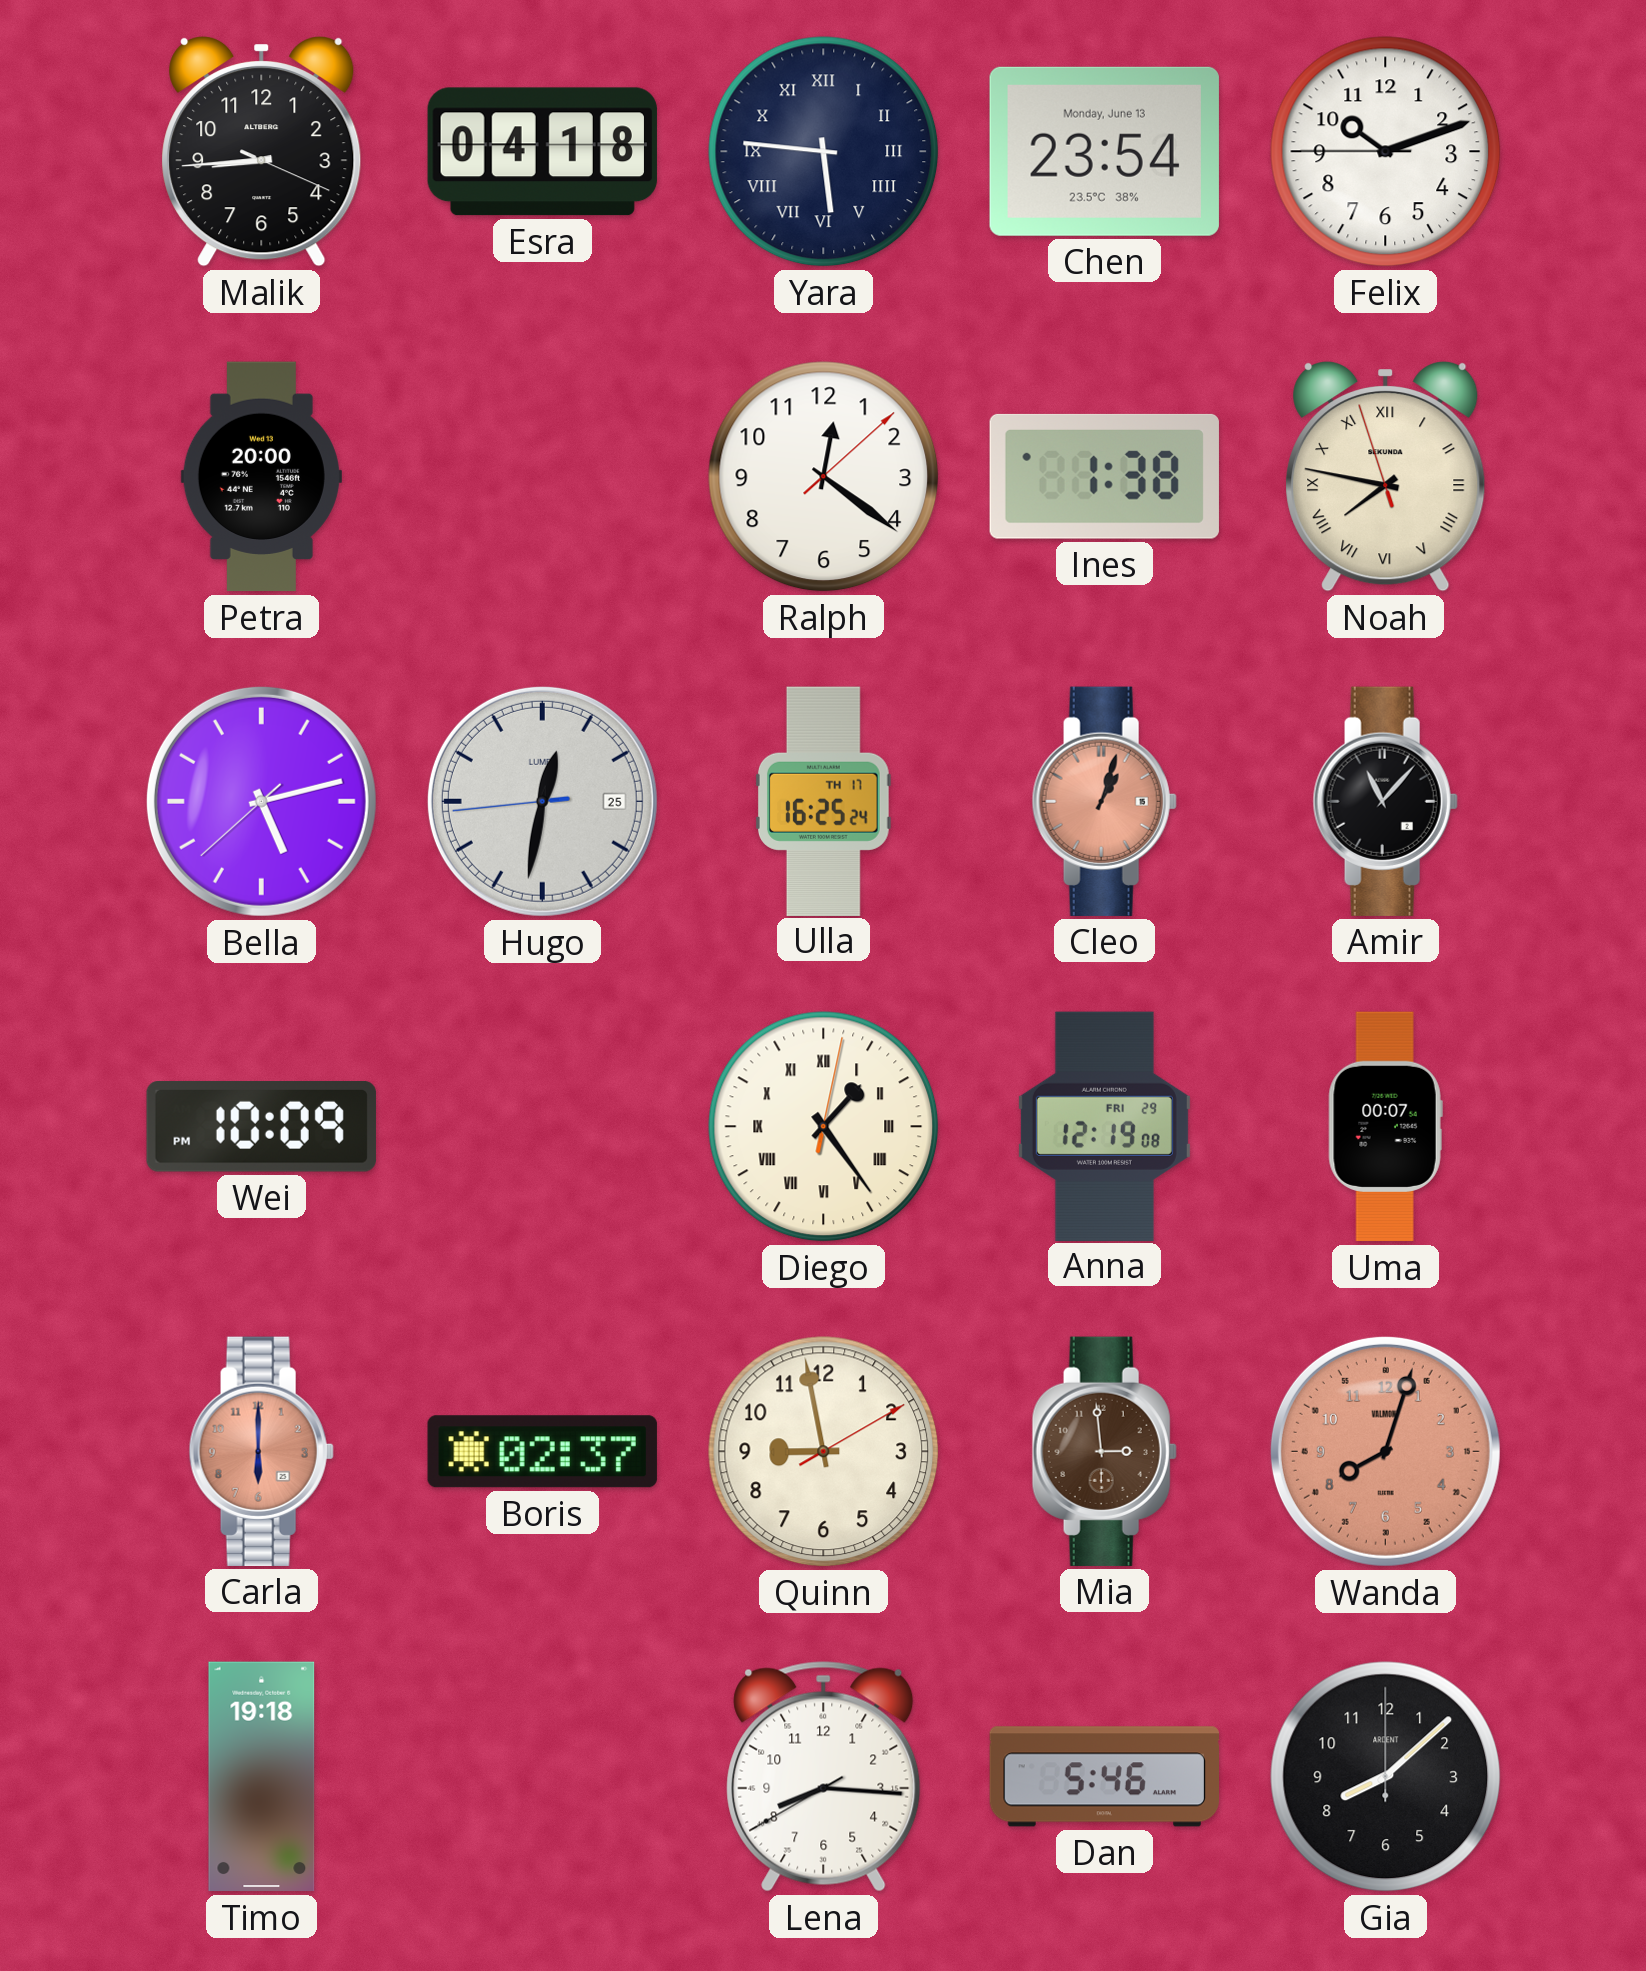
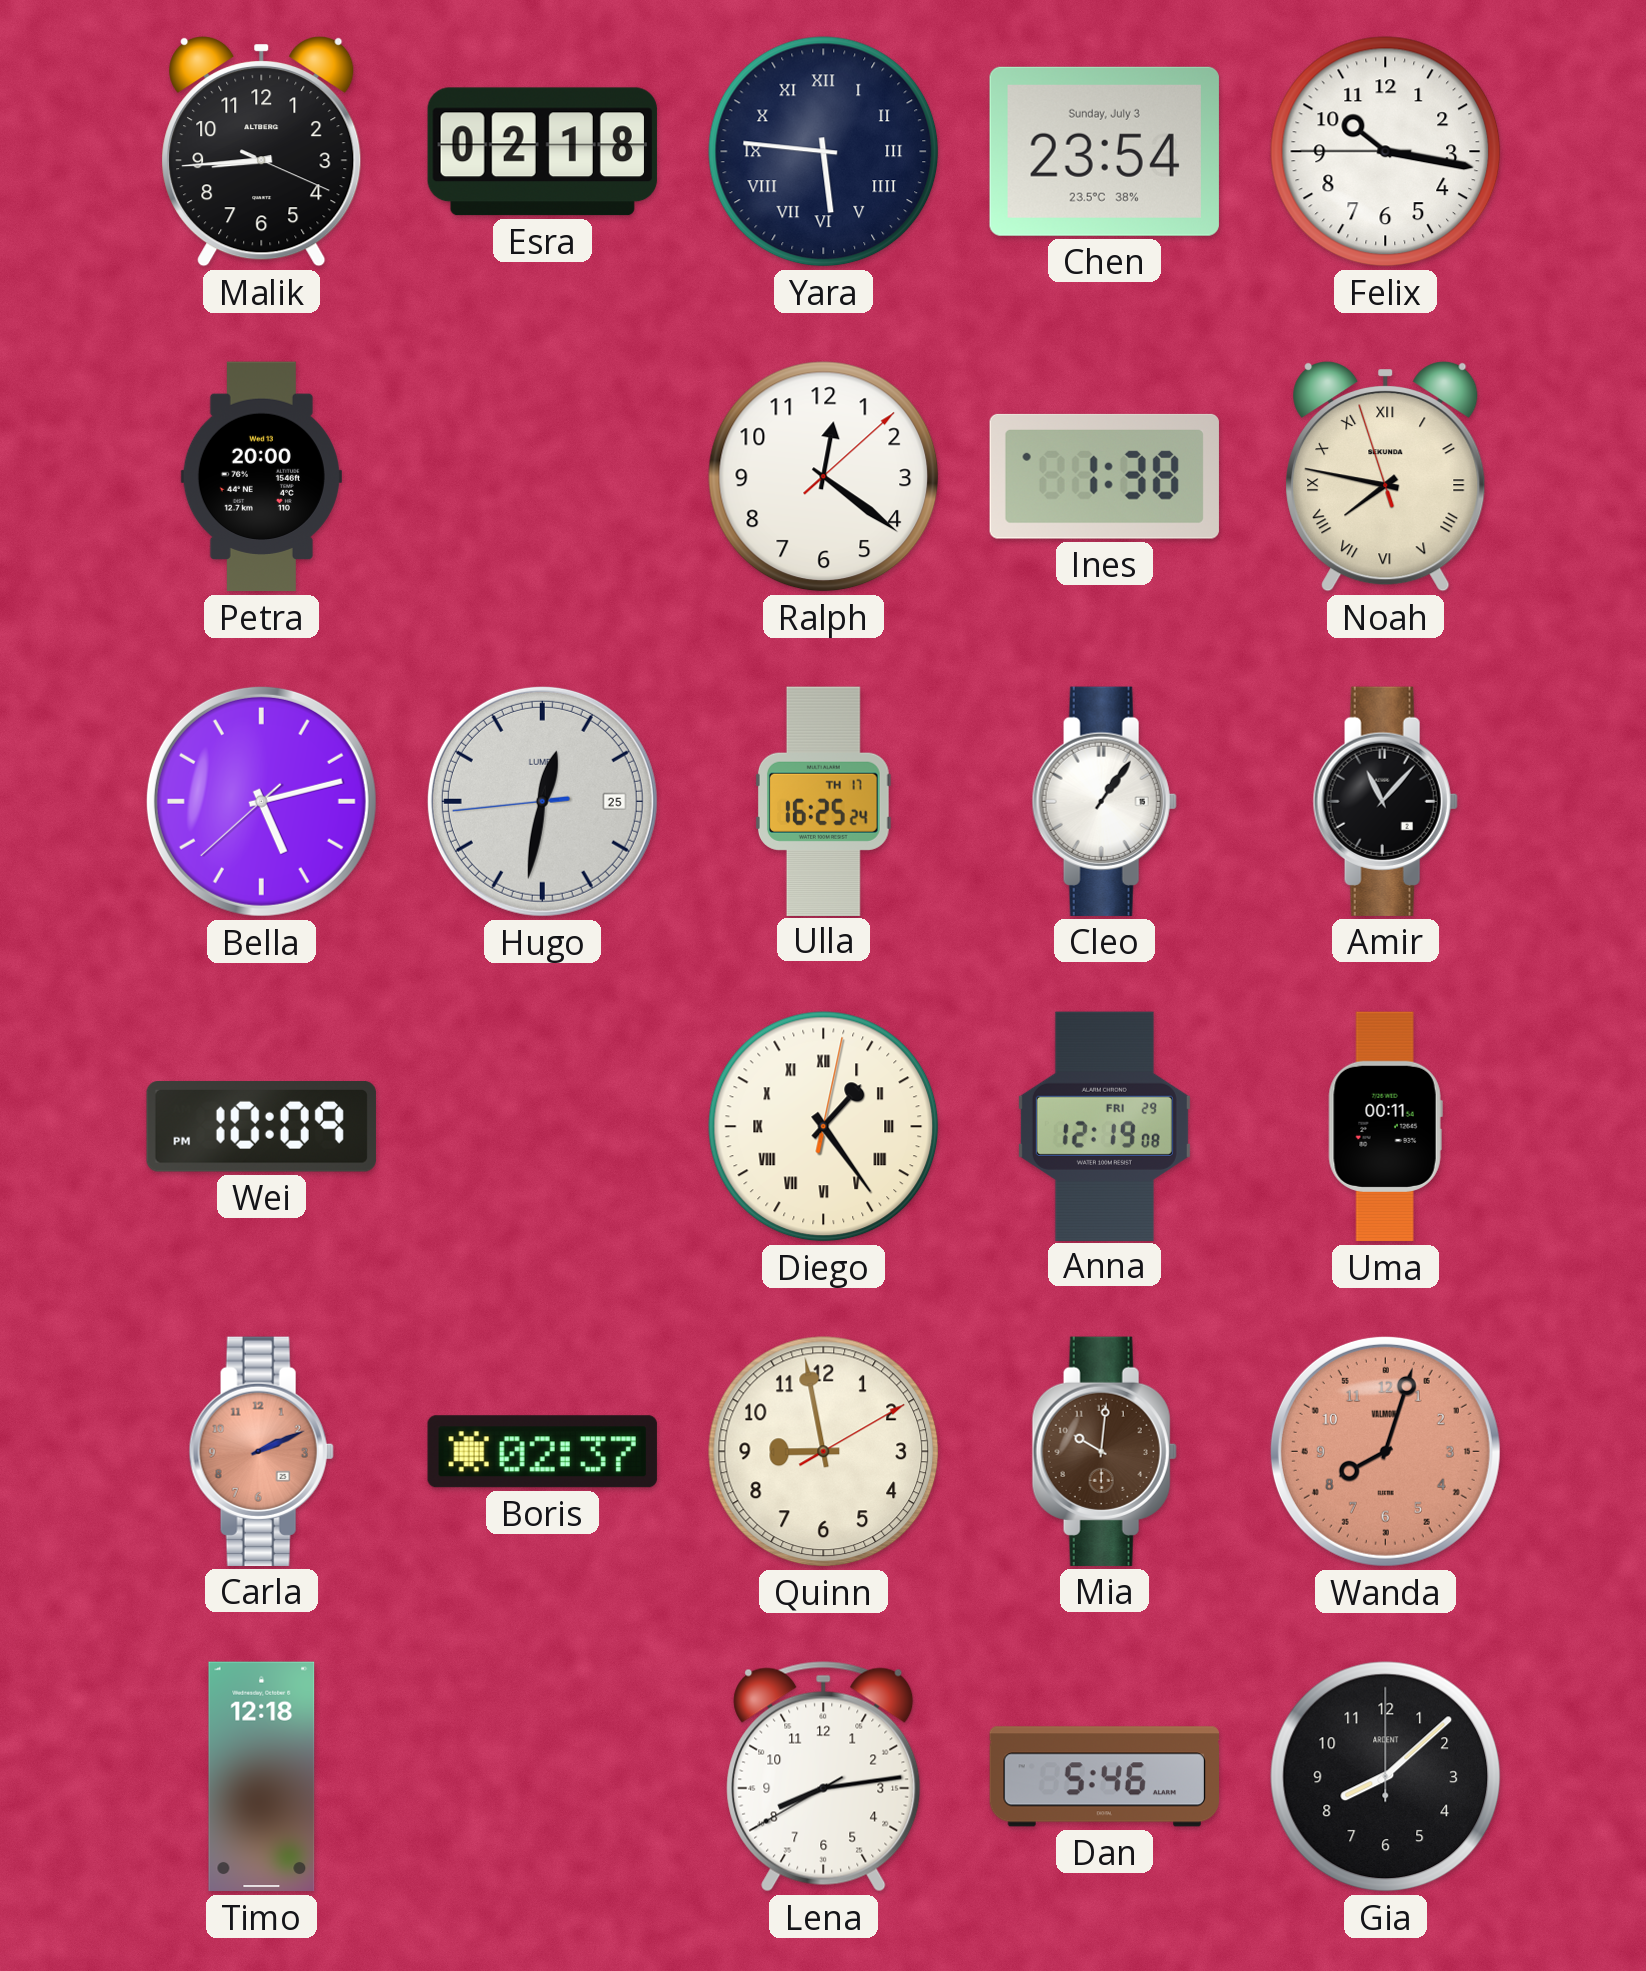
Esra: 04:18 -> 02:18 (542, 152)
Chen date: Monday, June 13 -> Sunday, July 3 (1104, 151)
Felix: 10:11 -> 10:16 (1386, 152)
Cleo: 1:03 -> 1:06 (1104, 801)
Cleo dial: salmon -> white (1104, 801)
Uma: 00:07 -> 00:11 (1385, 1127)
Carla: 6:00 -> 2:11 (261, 1451)
Mia: 2:59 -> 10:01 (1104, 1451)
Timo: 19:18 -> 12:18 (262, 1777)
Lena: 8:15 -> 8:13 (824, 1777)
